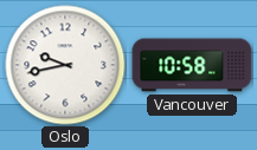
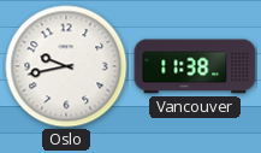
Vancouver: 10:58 -> 11:38 (195, 66)
